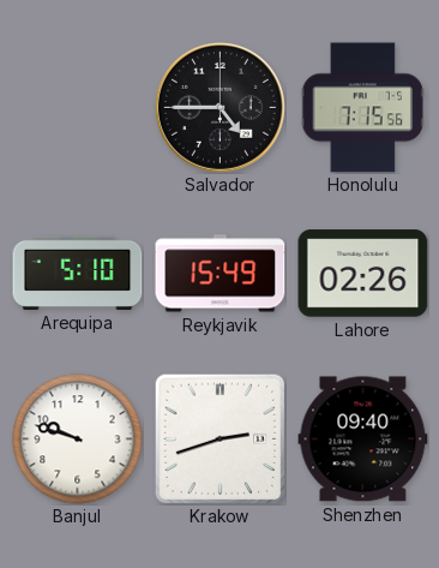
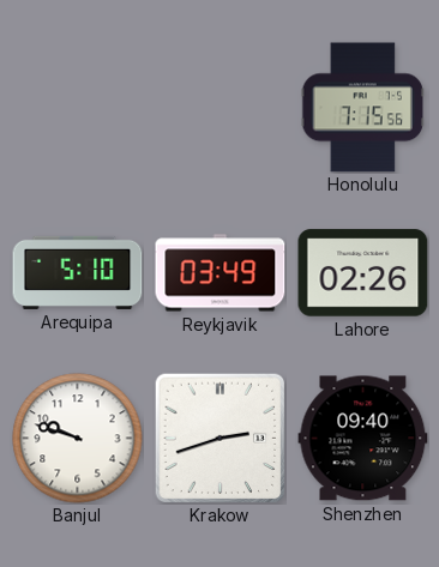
Salvador: 4:45 -> none (220, 107)
Reykjavik: 15:49 -> 03:49 (221, 273)
